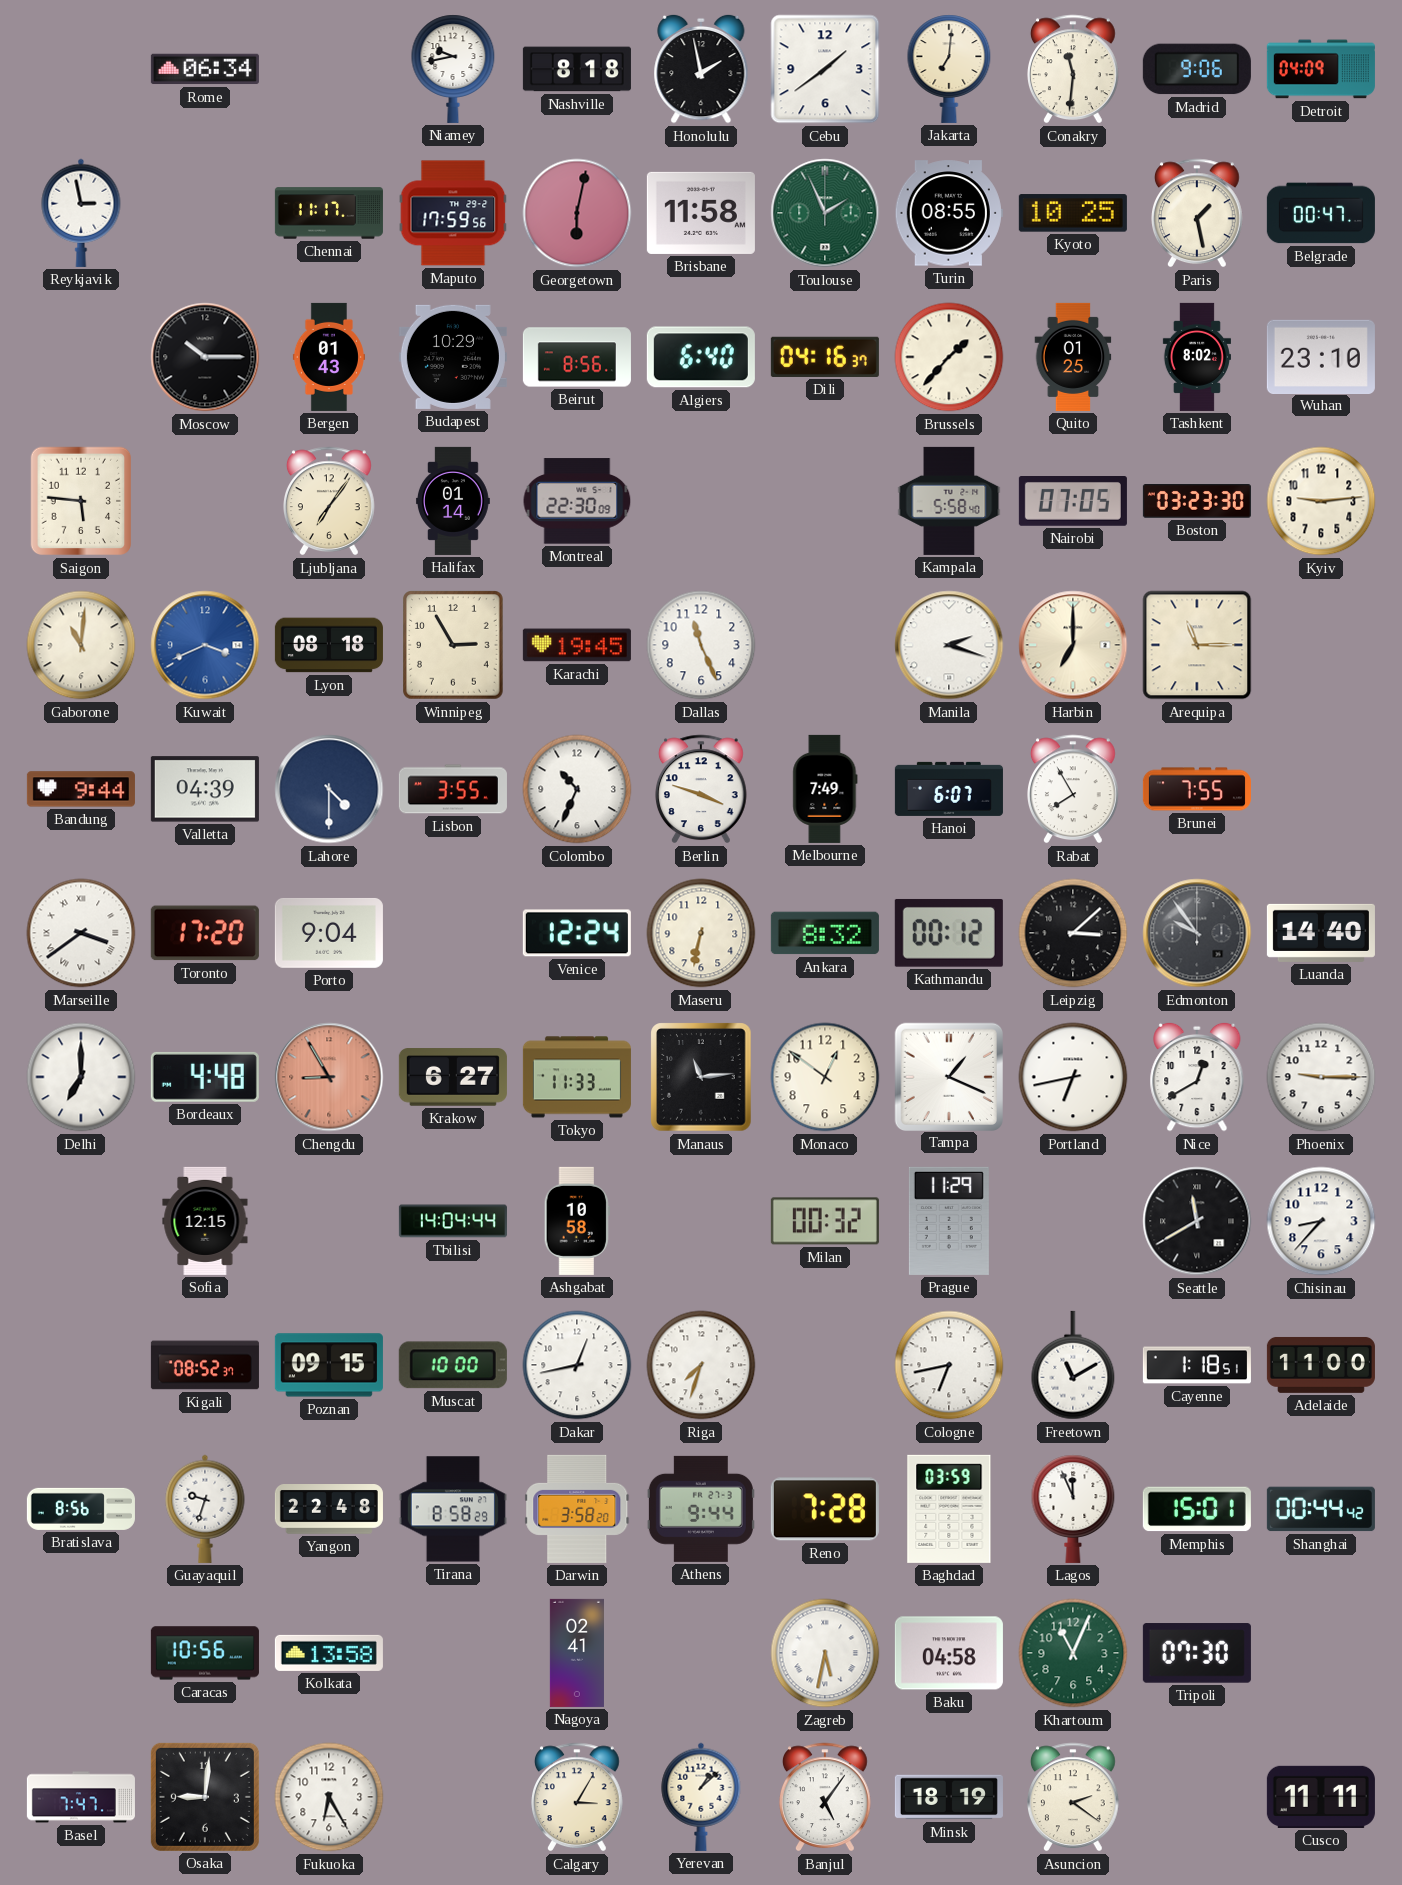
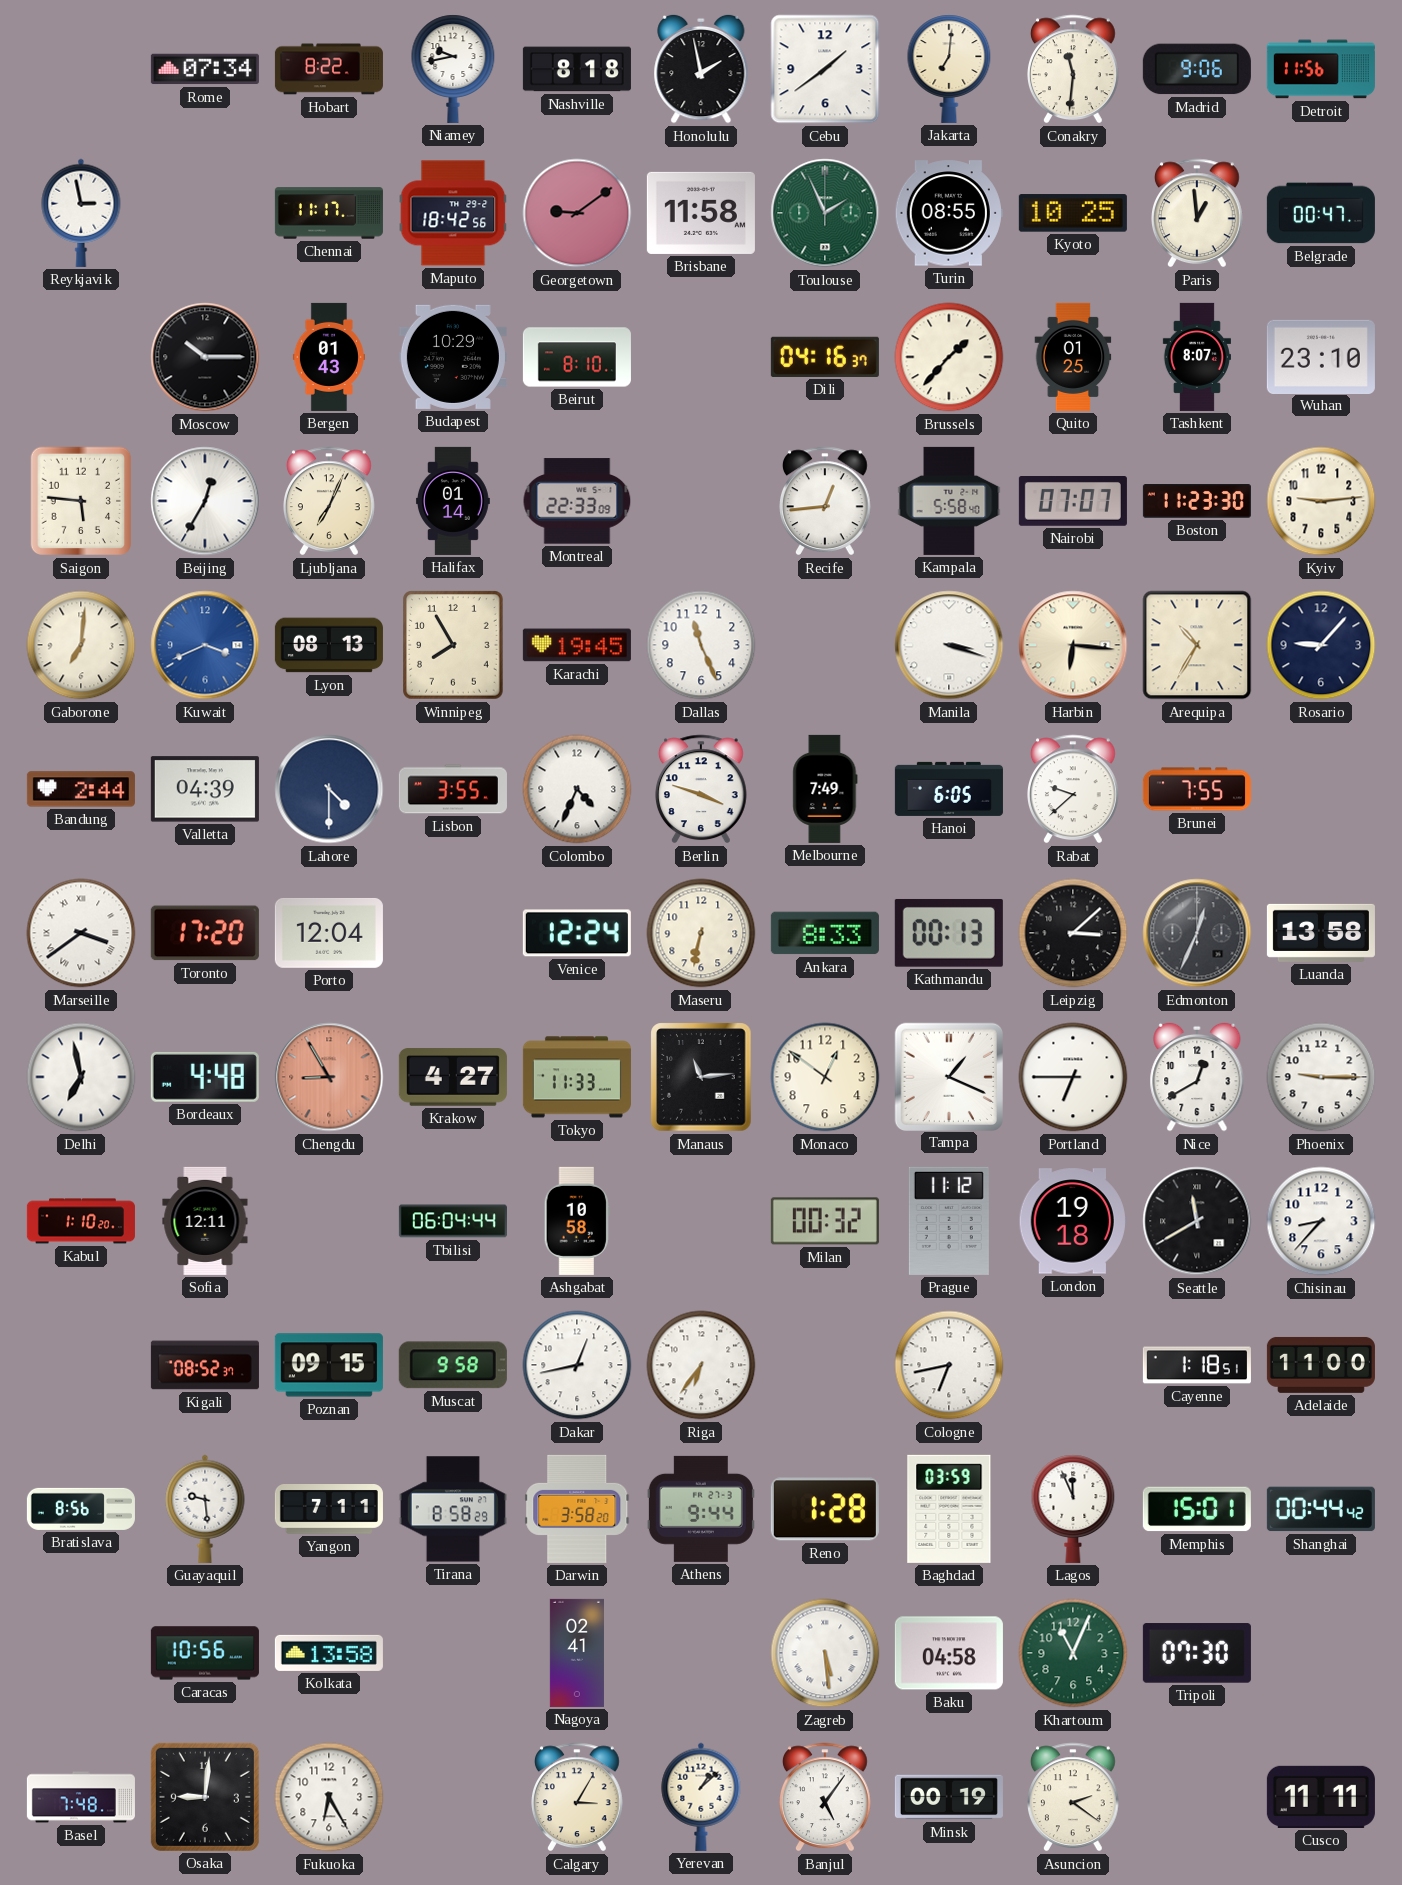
Rome: 06:34 -> 07:34 (205, 69)
Hobart: none -> 8:22 (329, 69)
Detroit: 04:09 -> 11:56 (1321, 69)
Maputo: 17:59 -> 18:42 (453, 213)
Georgetown: 6:02 -> 9:09 (577, 213)
Paris: 1:28 -> 12:59 (1198, 213)
Beirut: 8:56 -> 8:10 (577, 357)
Algiers: 6:40 -> none (701, 357)
Tashkent: 8:02 -> 8:07 (1197, 357)
Beijing: none -> 12:35 (205, 501)
Ljubljana: 7:06 -> 7:04 (330, 501)
Montreal: 22:30 -> 22:33 (577, 501)
Recife: none -> 12:44 (826, 501)
Nairobi: 07:05 -> 07:07 (1073, 502)
Boston: 03:23 -> 11:23 (1197, 502)
Gaborone: 11:01 -> 7:01 (81, 645)
Lyon: 08:18 -> 08:13 (329, 645)
Winnipeg: 2:55 -> 7:55 (454, 645)
Manila: 2:18 -> 3:18 (949, 645)
Harbin: 7:00 -> 6:16 (1073, 645)
Arequipa: 11:15 -> 10:35 (1197, 645)
Rosario: none -> 9:07 (1321, 645)
Bandung: 9:44 -> 2:44 (81, 789)
Colombo: 10:34 -> 4:34 (577, 789)
Hanoi: 6:07 -> 6:05 (949, 789)
Rabat: 7:55 -> 9:38 (1074, 789)
Porto: 9:04 -> 12:04 (329, 933)
Ankara: 8:32 -> 8:33 (825, 933)
Kathmandu: 00:12 -> 00:13 (949, 933)
Edmonton: 9:54 -> 12:34 (1197, 933)
Luanda: 14:40 -> 13:58 (1321, 933)
Delhi: 7:00 -> 6:58 (81, 1077)
Krakow: 6:27 -> 4:27 (453, 1077)
Portland: 6:43 -> 6:45 (1073, 1077)
Kabul: none -> 1:10 (81, 1221)
Sofia: 12:15 -> 12:11 (205, 1221)
Tbilisi: 14:04 -> 06:04 (453, 1221)
Prague: 11:29 -> 11:12 (949, 1221)
London: none -> 19:18 (1073, 1221)
Muscat: 10:00 -> 9:58 (453, 1365)
Riga: 7:33 -> 6:36 (701, 1365)
Freetown: 11:10 -> none (1073, 1365)
Guayaquil: 9:33 -> 9:29 (205, 1509)
Yangon: 22:48 -> 7:11 (329, 1510)
Reno: 7:28 -> 1:28 (825, 1509)
Zagreb: 5:32 -> 5:29 (825, 1653)
Basel: 7:47 -> 7:48 (81, 1797)
Minsk: 18:19 -> 00:19 (949, 1797)
